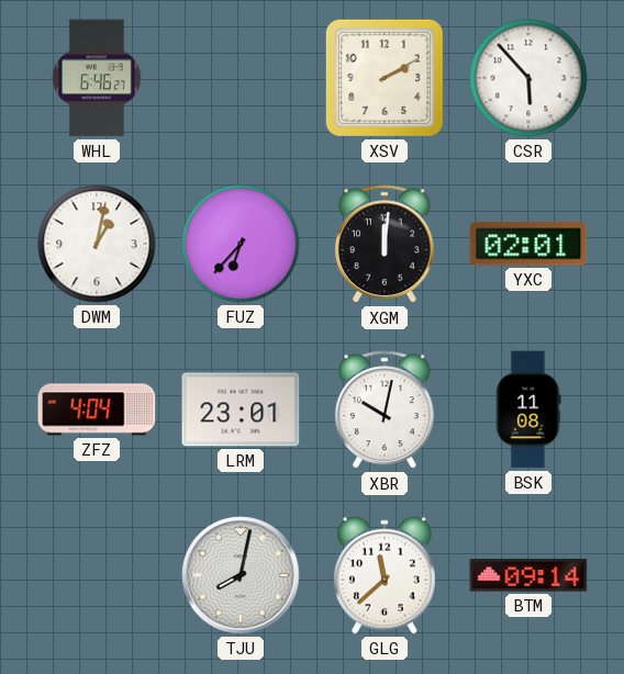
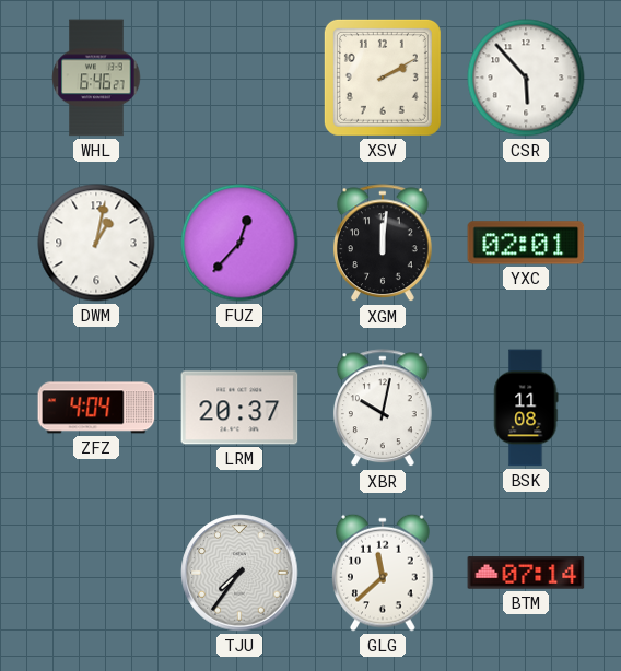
FUZ: 6:37 -> 12:37 (239, 243)
LRM: 23:01 -> 20:37 (239, 408)
TJU: 8:02 -> 7:36 (239, 573)
BTM: 09:14 -> 07:14 (526, 573)
